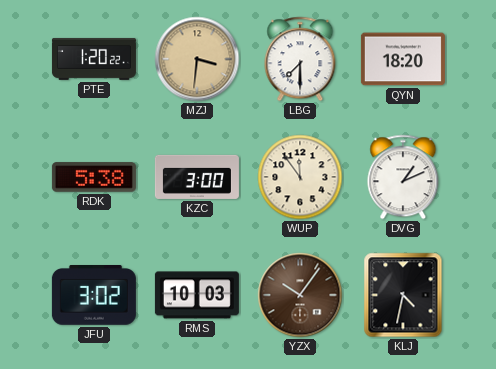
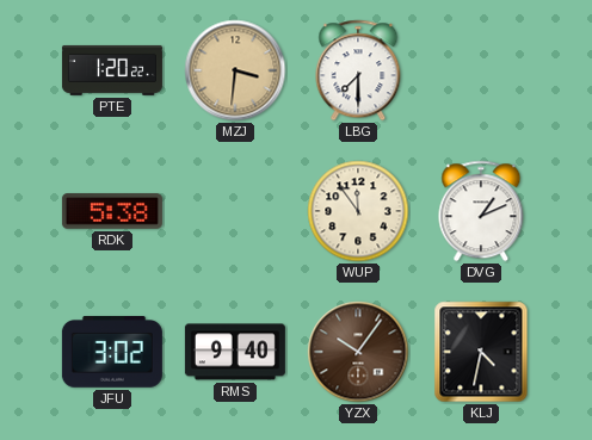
QYN: 18:20 -> none (403, 59)
KZC: 3:00 -> none (197, 177)
RMS: 10:03 -> 9:40 (235, 352)
